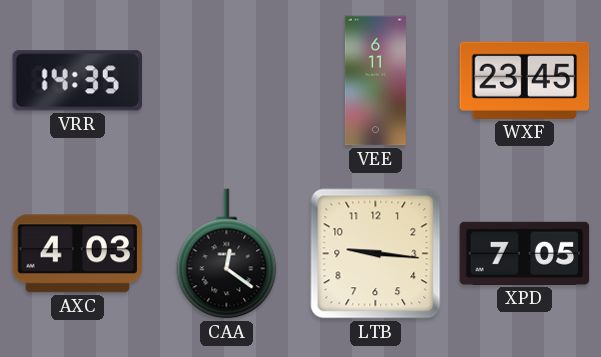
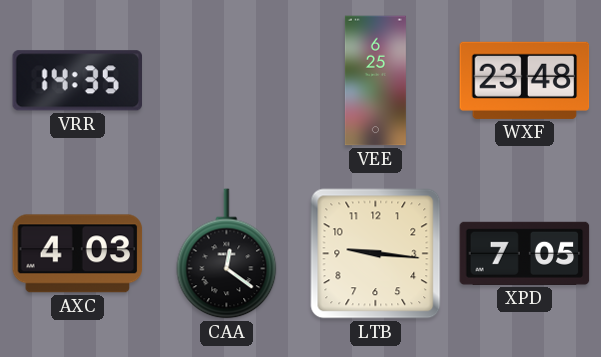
VEE: 6:11 -> 6:25 (375, 81)
WXF: 23:45 -> 23:48 (525, 80)
